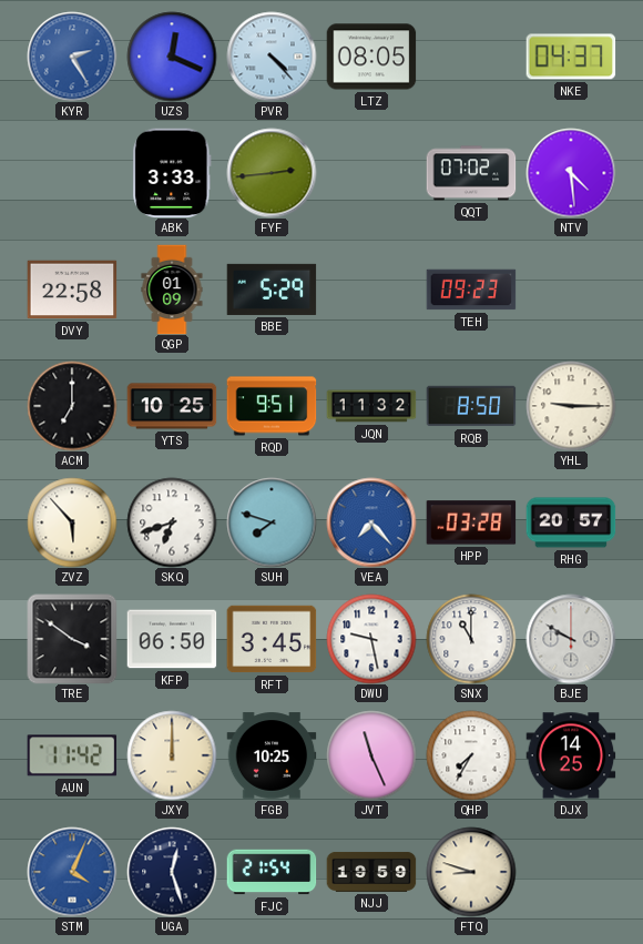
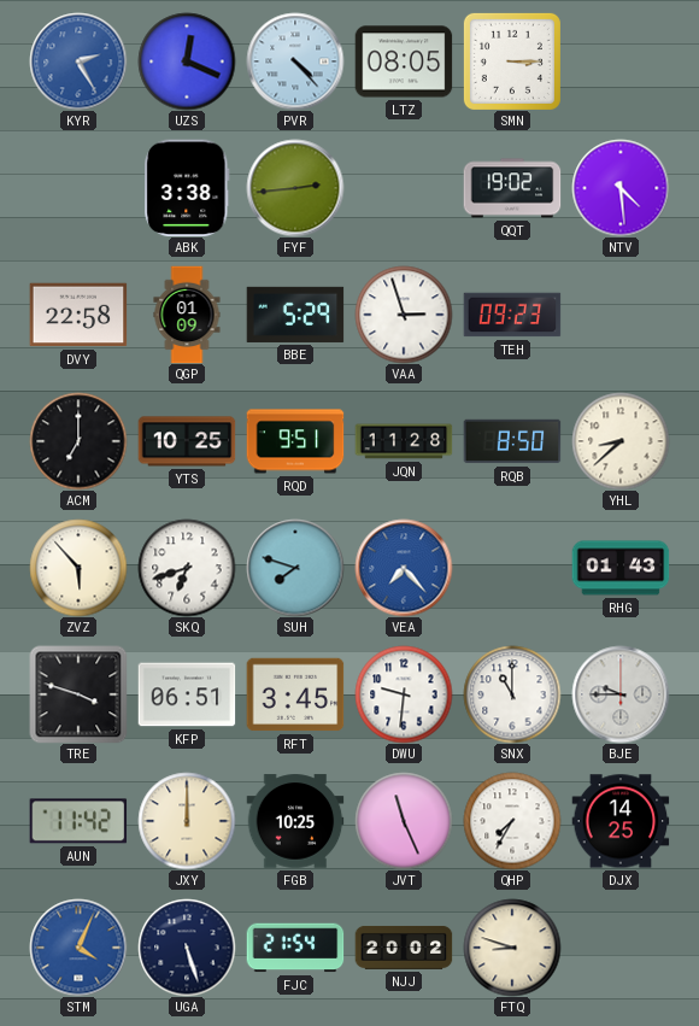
SMN: none -> 3:15 (512, 61)
NKE: 04:37 -> none (571, 57)
ABK: 3:33 -> 3:38 (187, 188)
QQT: 07:02 -> 19:02 (512, 188)
VAA: none -> 2:57 (404, 315)
JQN: 11:32 -> 11:28 (404, 441)
YHL: 9:15 -> 8:38 (621, 441)
HPP: 03:28 -> none (471, 522)
RHG: 20:57 -> 01:43 (621, 568)
TRE: 3:51 -> 3:48 (78, 694)
KFP: 06:50 -> 06:51 (187, 694)
DWU: 9:28 -> 9:31 (404, 694)
BJE: 9:50 -> 9:45 (621, 694)
UGA: 12:27 -> 5:27 (187, 948)
NJJ: 19:59 -> 20:02 (404, 948)
